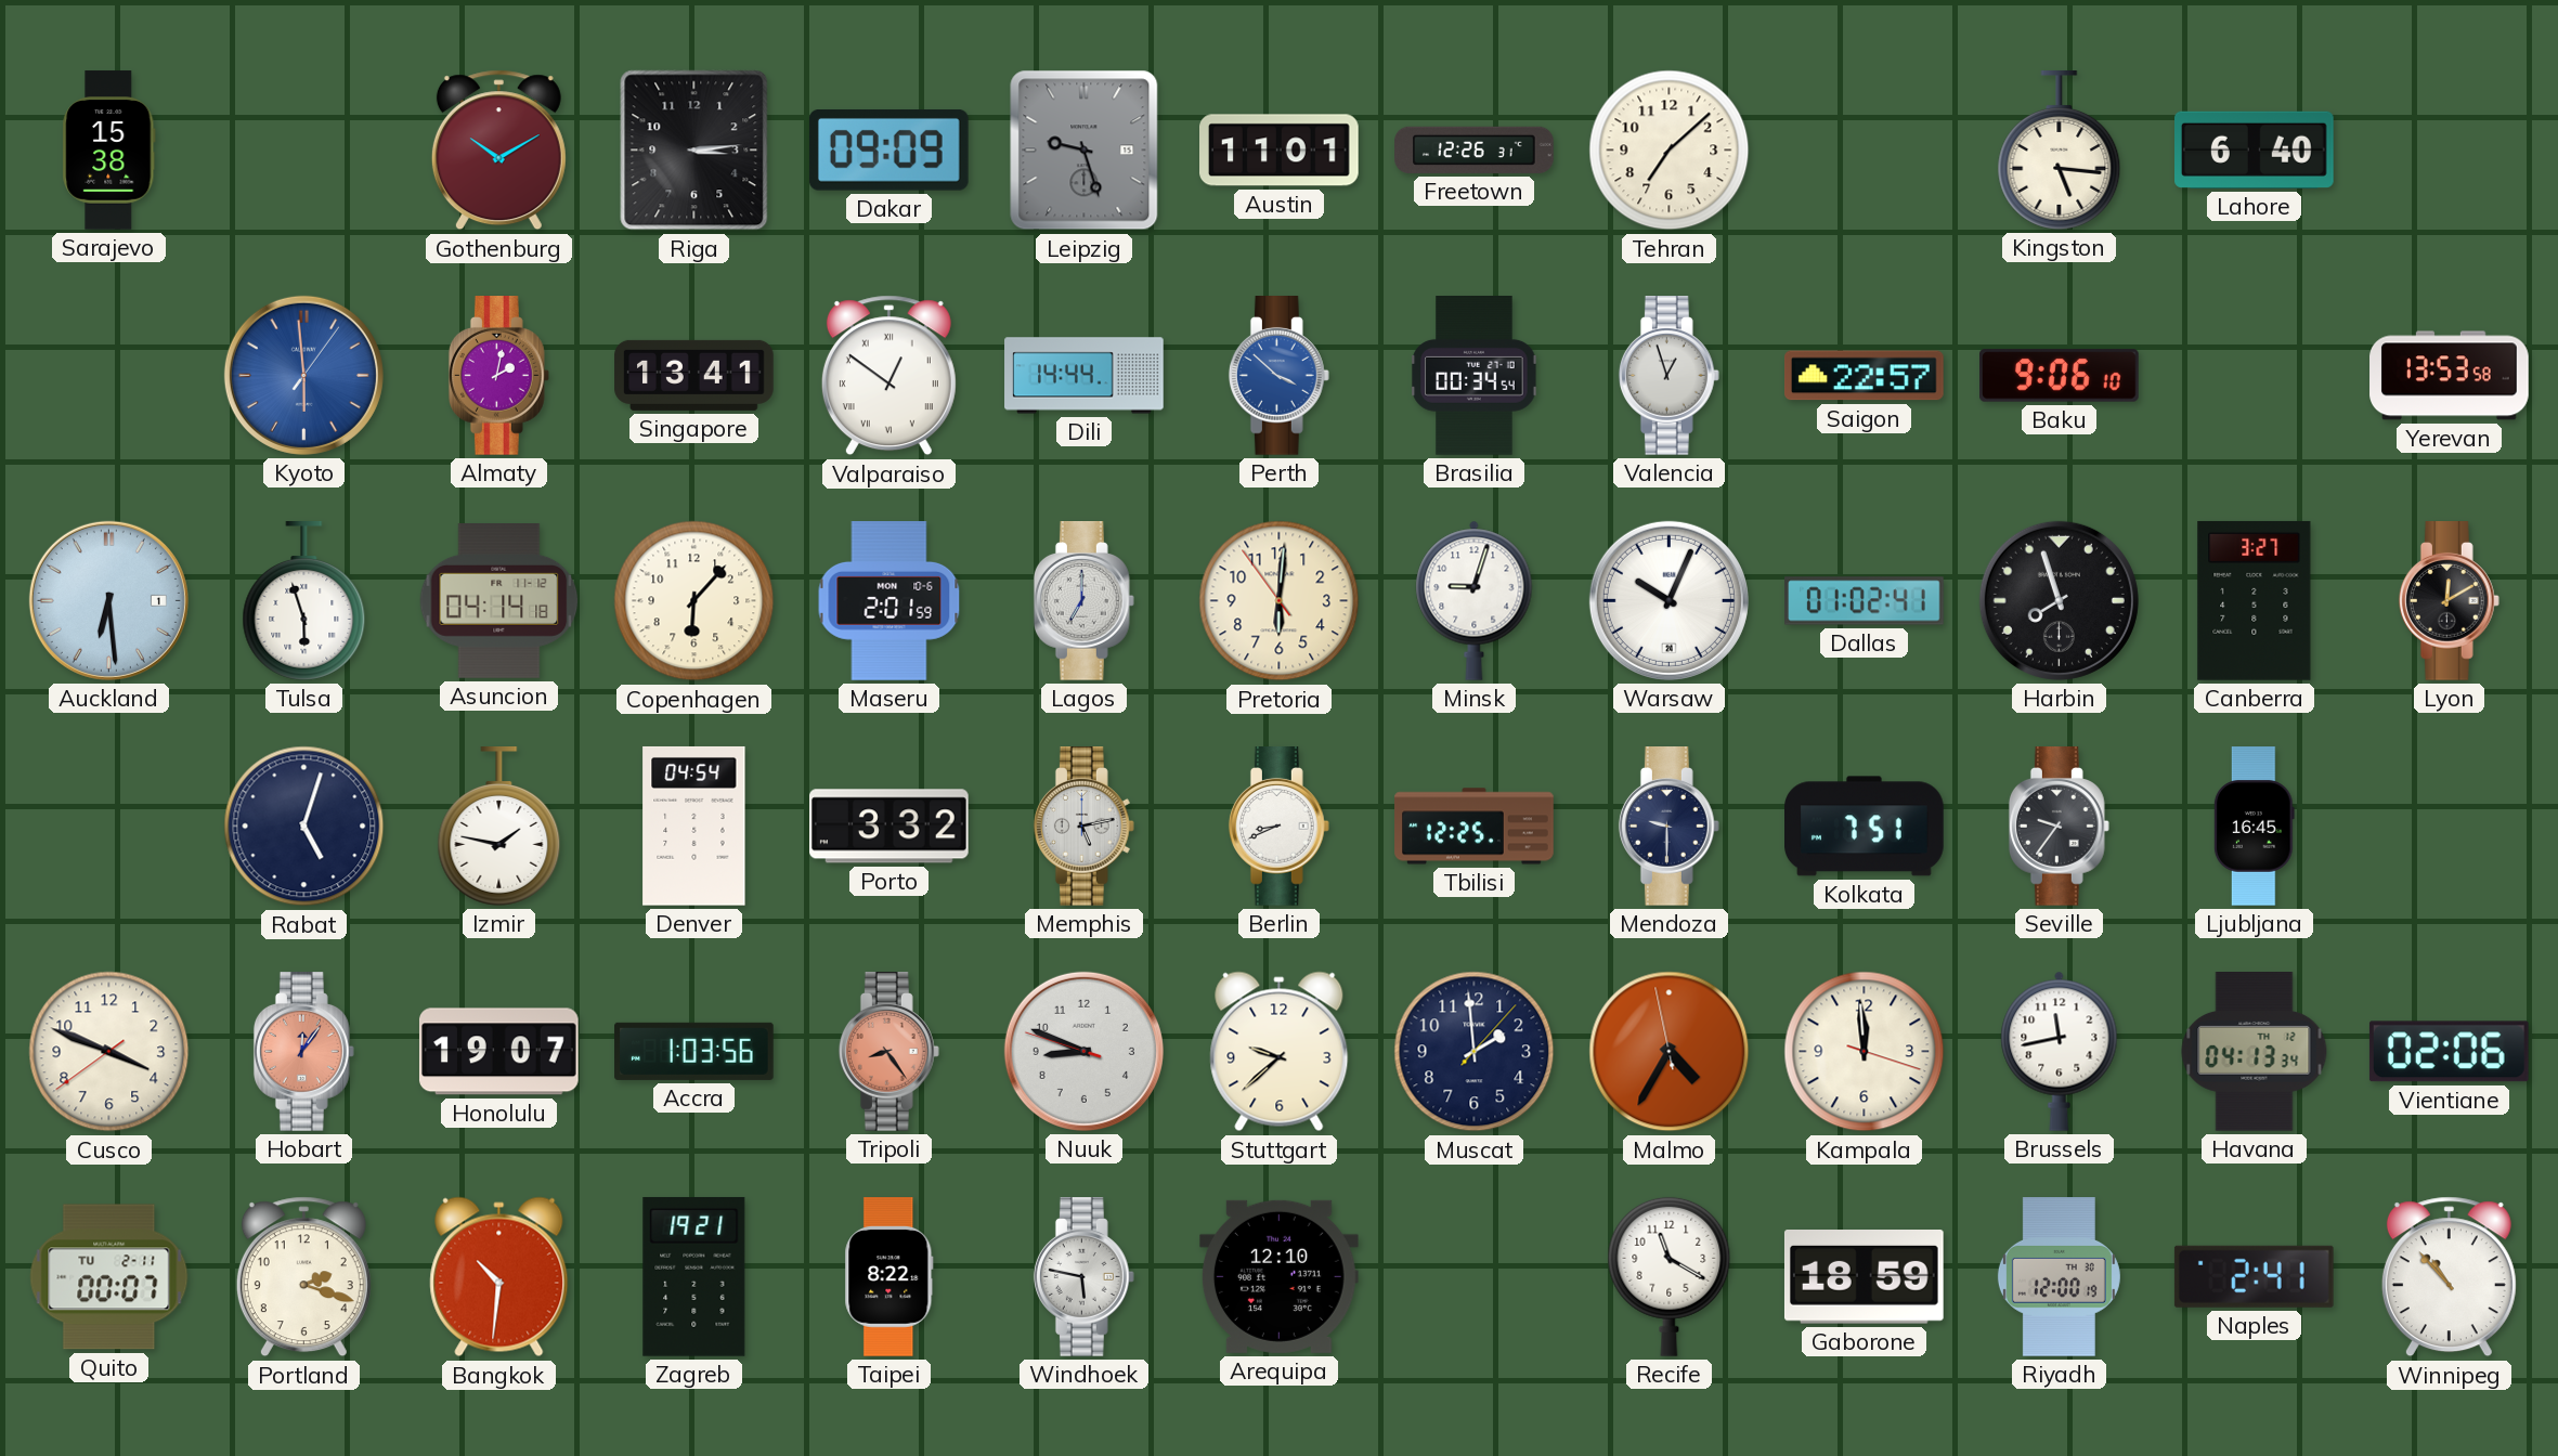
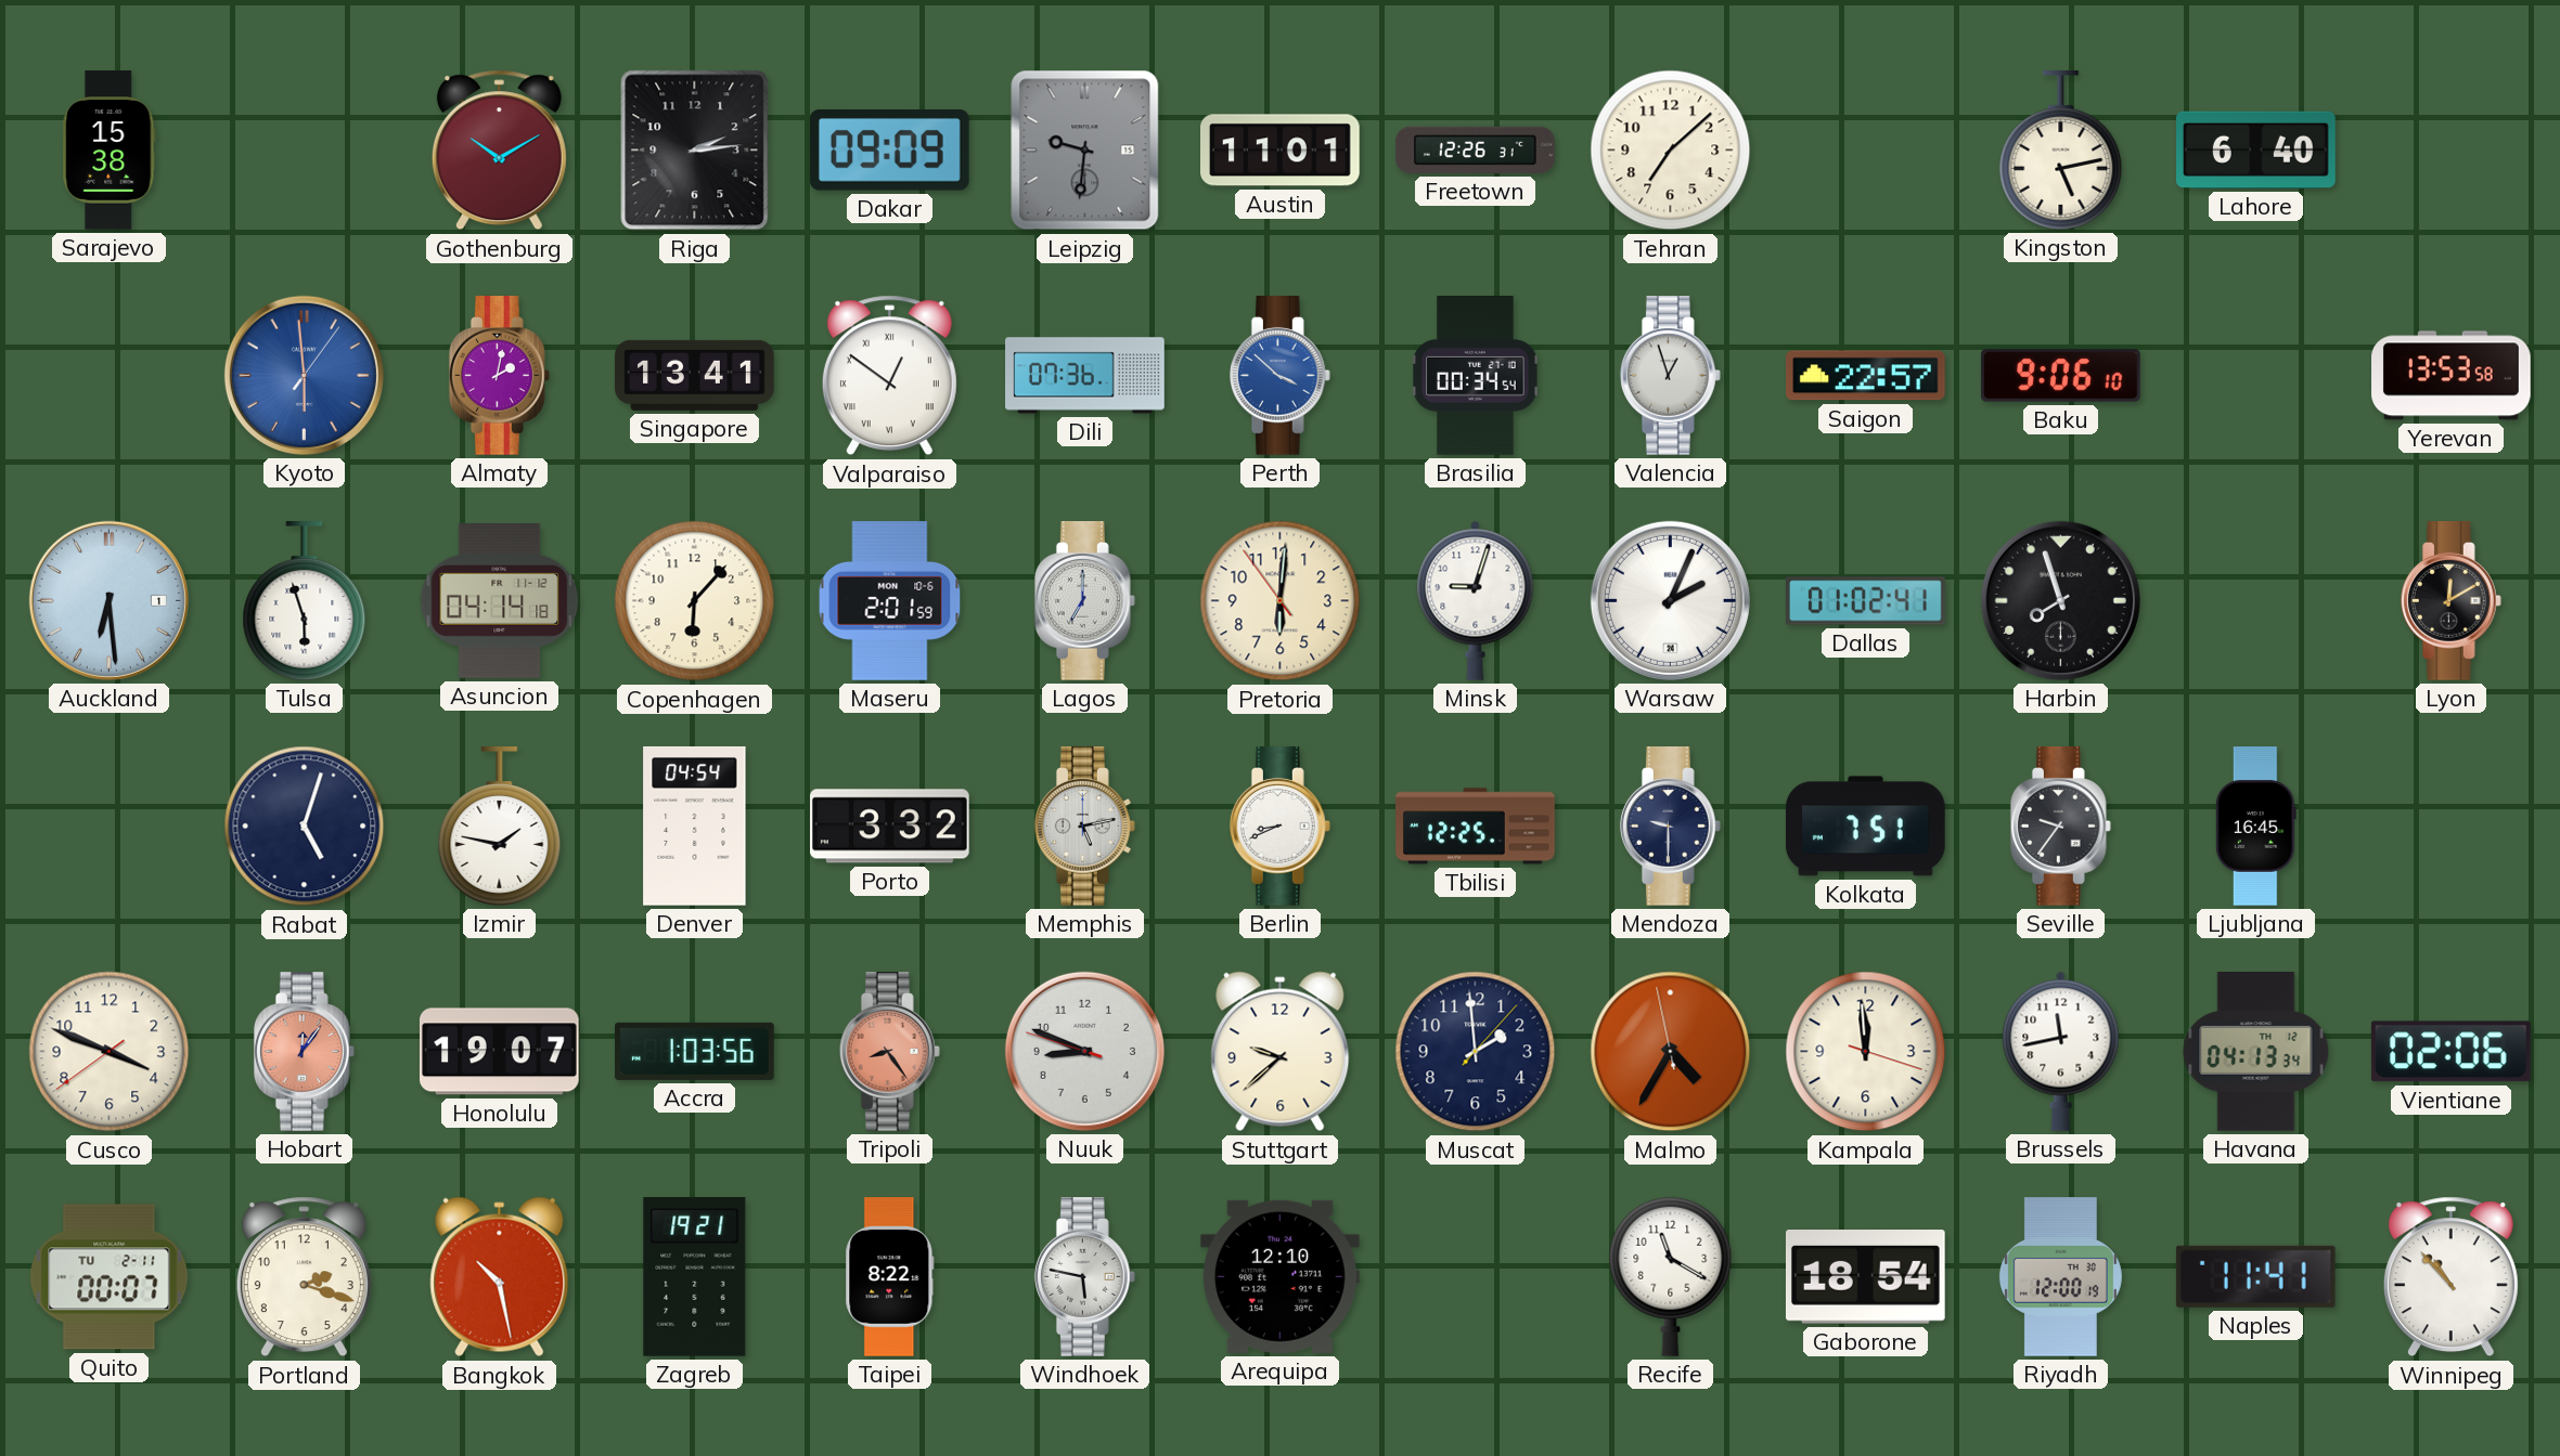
Riga: 3:14 -> 2:14 (695, 151)
Leipzig: 9:27 -> 9:31 (1085, 151)
Kingston: 5:16 -> 5:13 (2061, 151)
Dili: 14:44 -> 07:36 (1085, 376)
Warsaw: 10:04 -> 2:04 (1670, 600)
Canberra: 3:27 -> none (2255, 601)
Bangkok: 10:31 -> 10:28 (500, 1277)
Gaborone: 18:59 -> 18:54 (1865, 1277)
Naples: 2:41 -> 11:41 (2255, 1276)
